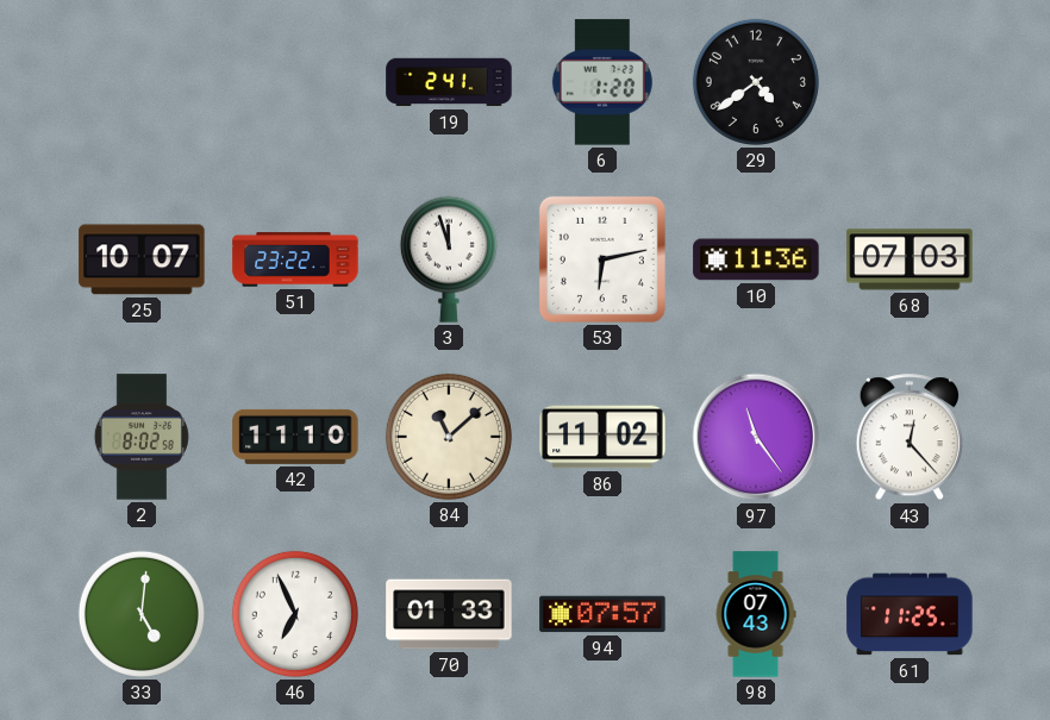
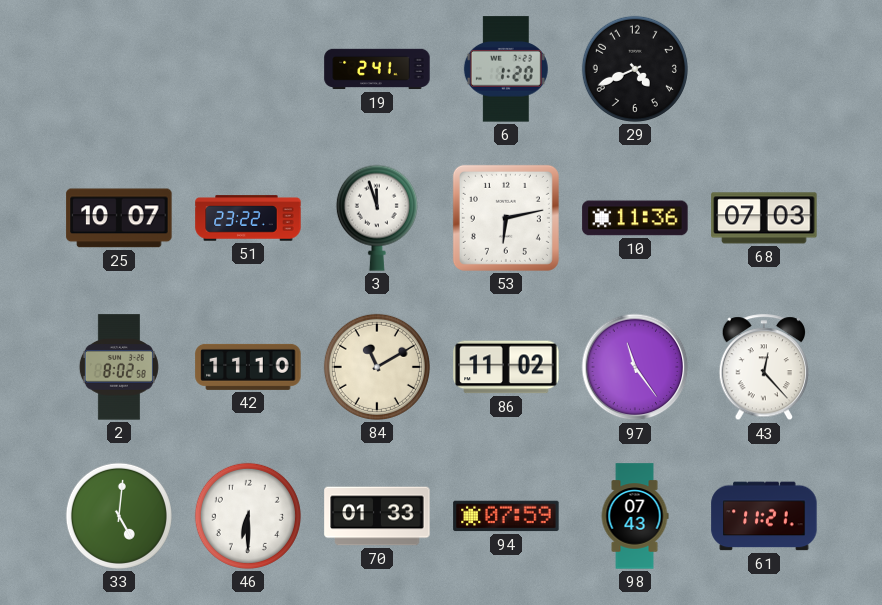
29: 4:39 -> 4:41 (635, 69)
84: 11:08 -> 11:10 (377, 367)
46: 6:56 -> 6:30 (248, 516)
94: 07:57 -> 07:59 (506, 516)
61: 11:25 -> 11:21 (764, 516)
